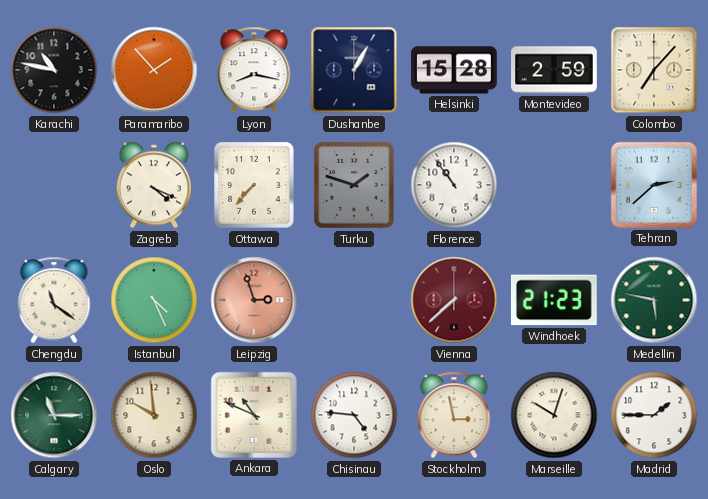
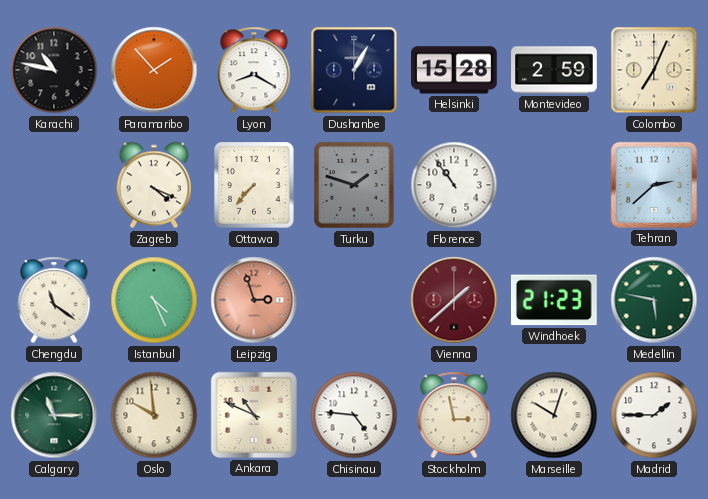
Lyon: 8:17 -> 8:20 (254, 70)
Colombo: 7:07 -> 7:04 (654, 70)
Vienna: 7:38 -> 1:38 (454, 300)
